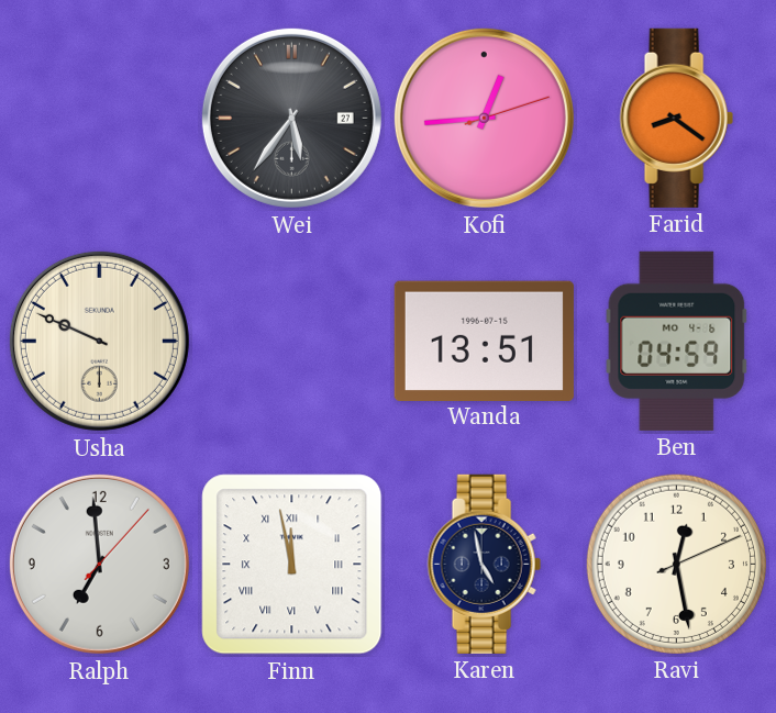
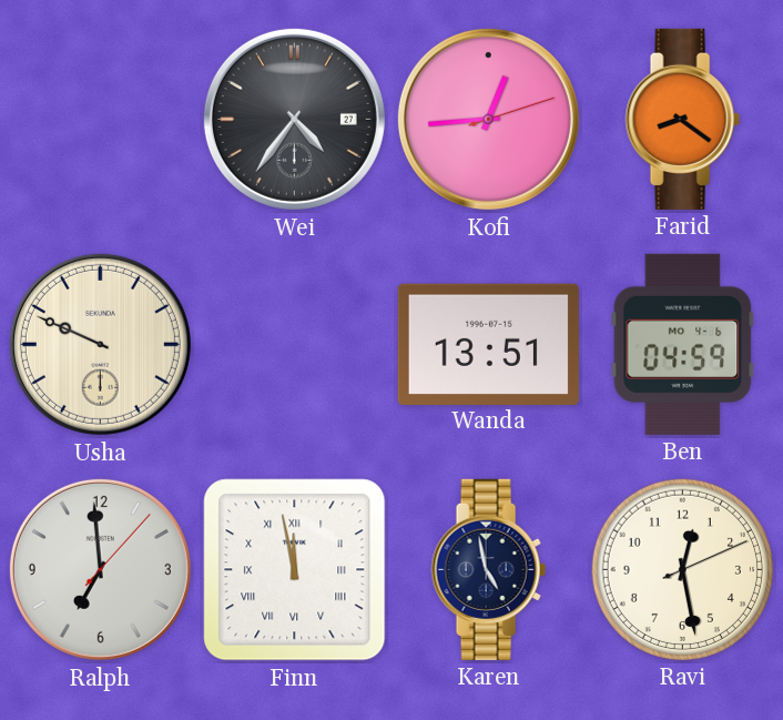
Wei: 5:36 -> 4:36 (294, 119)
